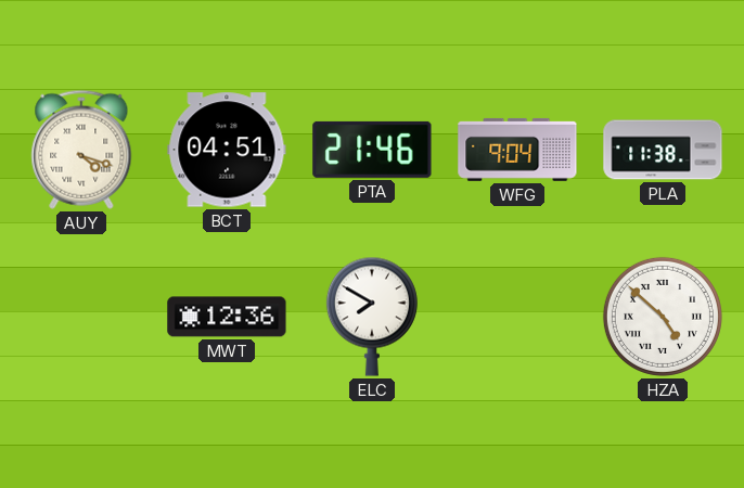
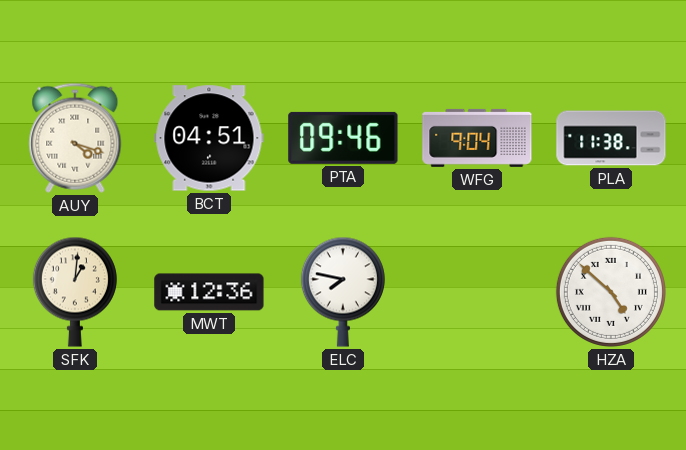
PTA: 21:46 -> 09:46 (343, 138)
SFK: none -> 1:01 (75, 292)
ELC: 7:50 -> 7:47 (343, 292)
